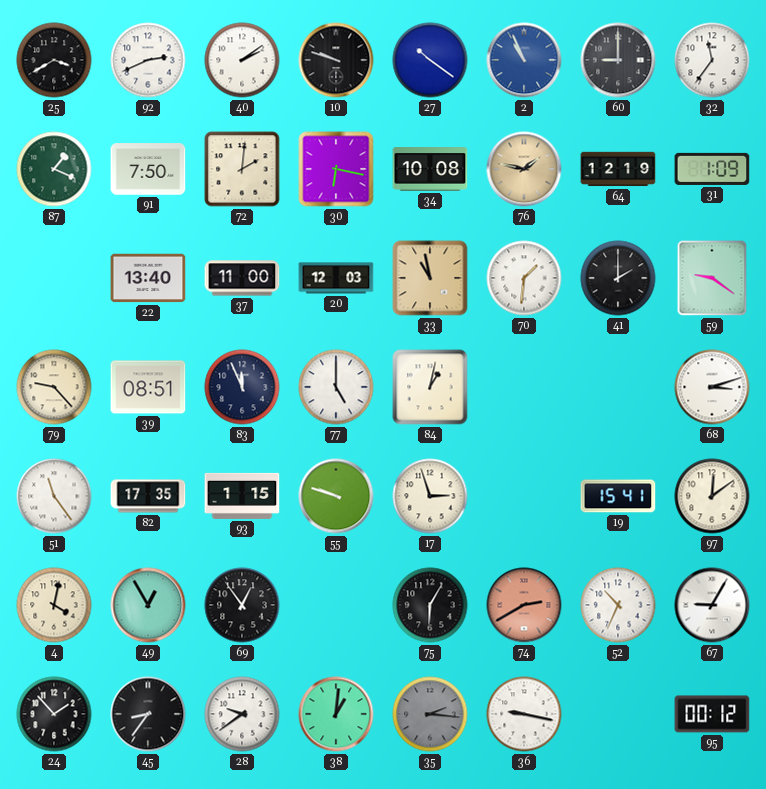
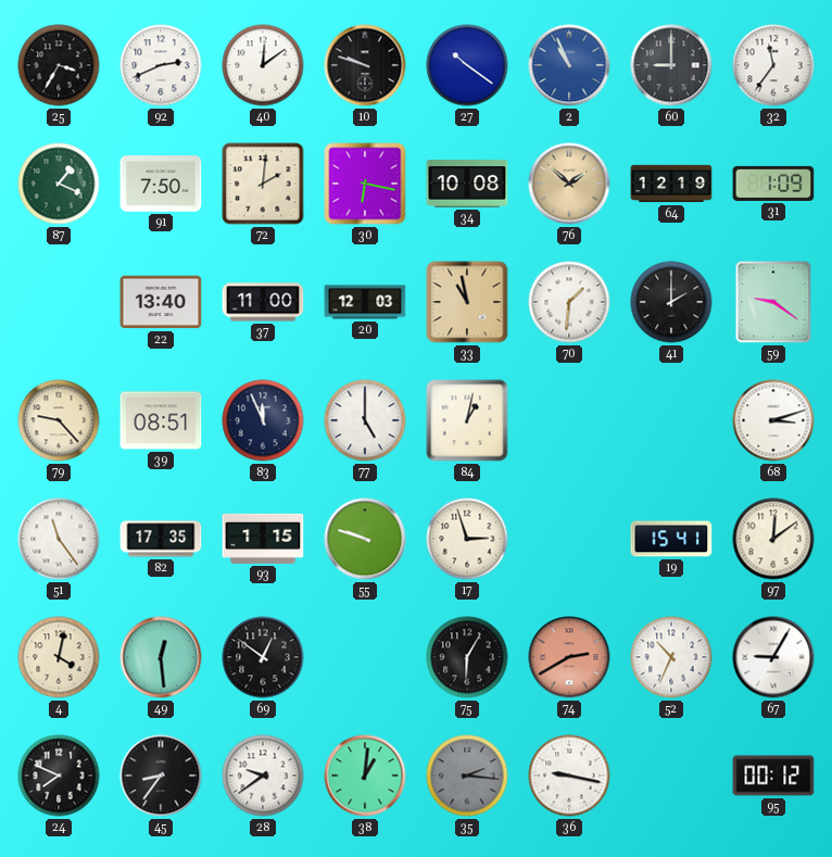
25: 3:40 -> 3:35 (59, 65)
40: 2:09 -> 12:09 (263, 65)
76: 1:47 -> 1:52 (569, 184)
49: 12:55 -> 12:29 (161, 657)
69: 12:54 -> 12:51 (263, 657)
24: 1:53 -> 7:49 (59, 776)
